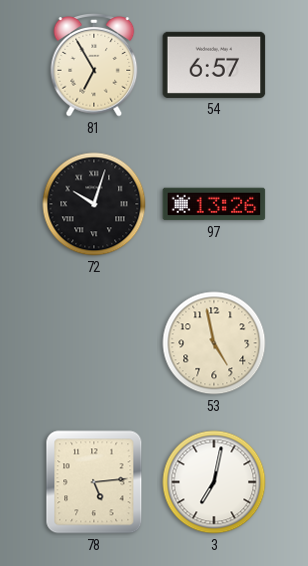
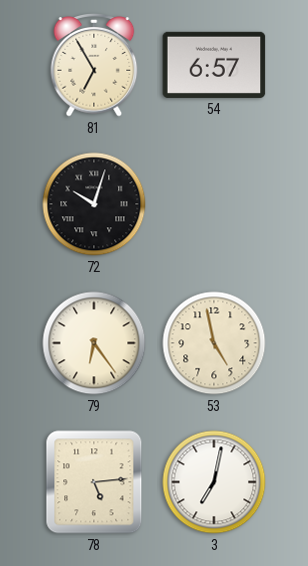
97: 13:26 -> none (214, 204)
79: none -> 6:24 (94, 343)
